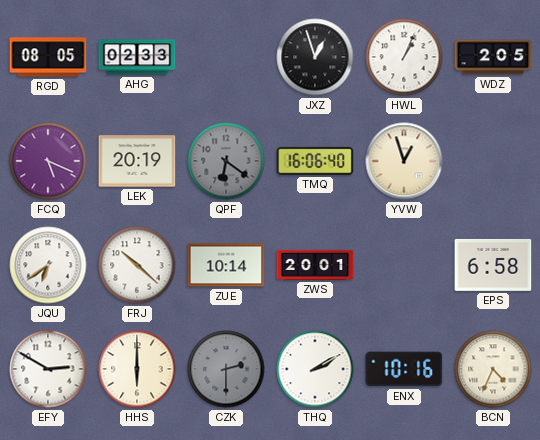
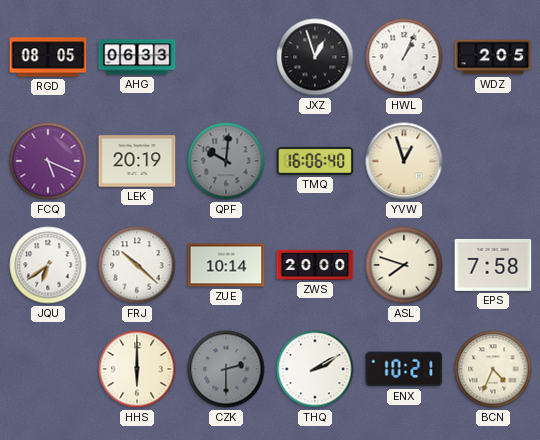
AHG: 02:33 -> 06:33 (137, 57)
QPF: 6:21 -> 10:01 (226, 161)
ZWS: 20:01 -> 20:00 (315, 265)
ASL: none -> 7:48 (404, 265)
EPS: 6:58 -> 7:58 (493, 265)
EFY: 2:50 -> none (48, 369)
ENX: 10:16 -> 10:21 (404, 369)
